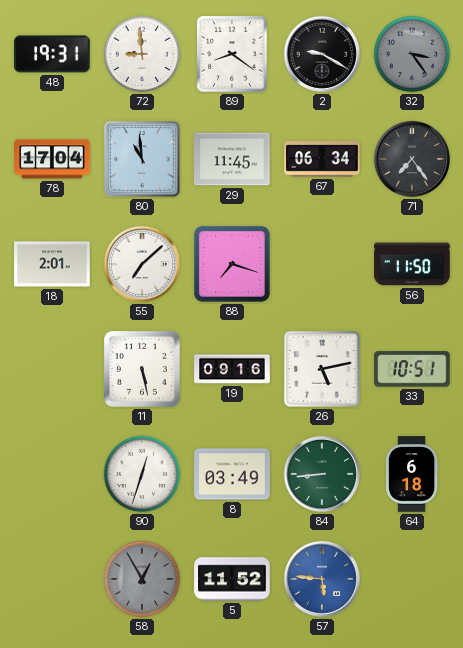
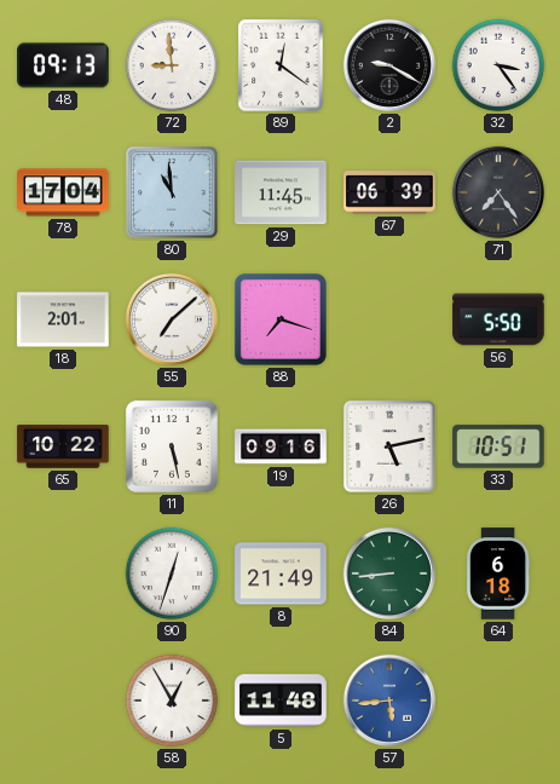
48: 19:31 -> 09:13 (63, 65)
89: 8:21 -> 12:21 (281, 65)
32 dial: grey -> white (498, 65)
67: 06:34 -> 06:39 (389, 192)
56: 11:50 -> 5:50 (498, 319)
65: none -> 10:22 (63, 446)
8: 03:49 -> 21:49 (281, 573)
58 dial: grey -> white (172, 701)
5: 11:52 -> 11:48 (281, 701)
57: 5:46 -> 5:44 (389, 701)
